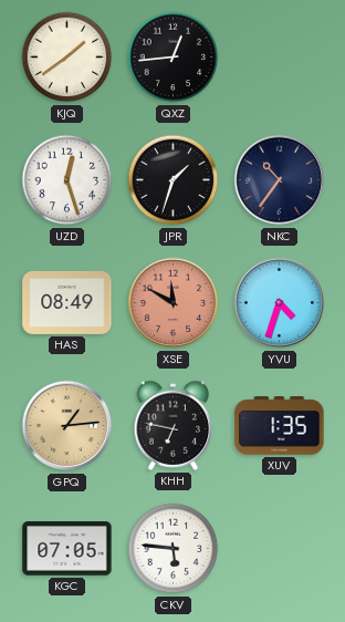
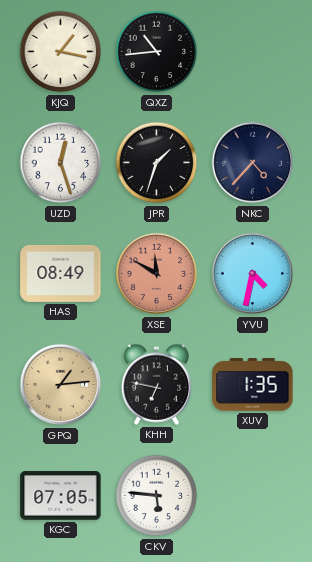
KJQ: 1:39 -> 1:17 (61, 52)
QXZ: 12:44 -> 10:44 (157, 52)
NKC: 10:36 -> 4:37 (253, 163)
YVU: 4:33 -> 4:32 (253, 274)
